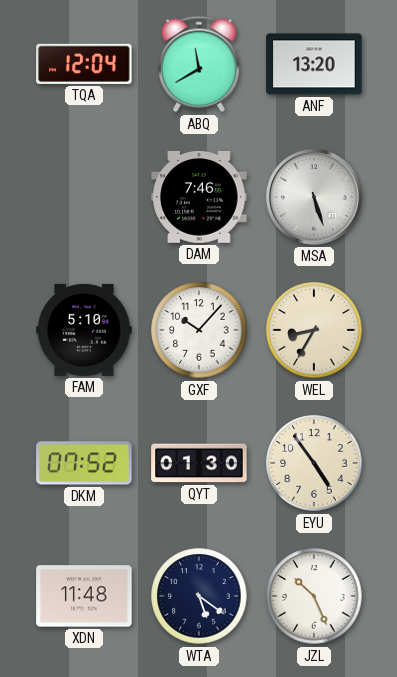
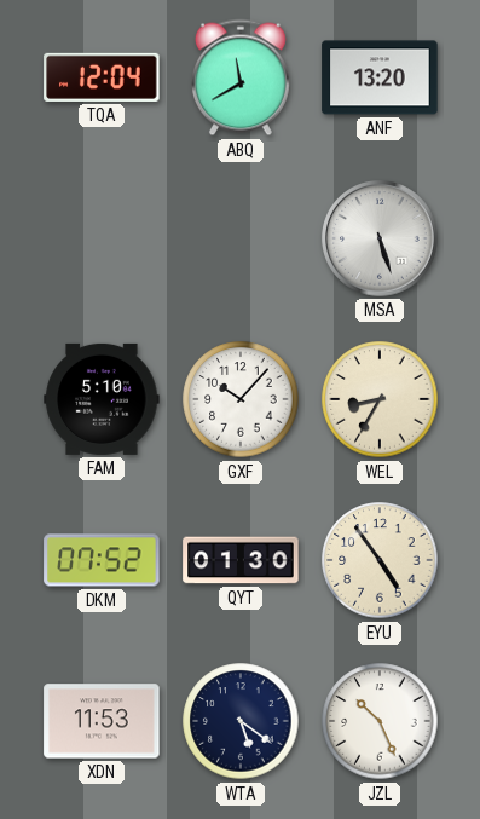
DAM: 7:46 -> none (199, 197)
XDN: 11:48 -> 11:53 (102, 721)
